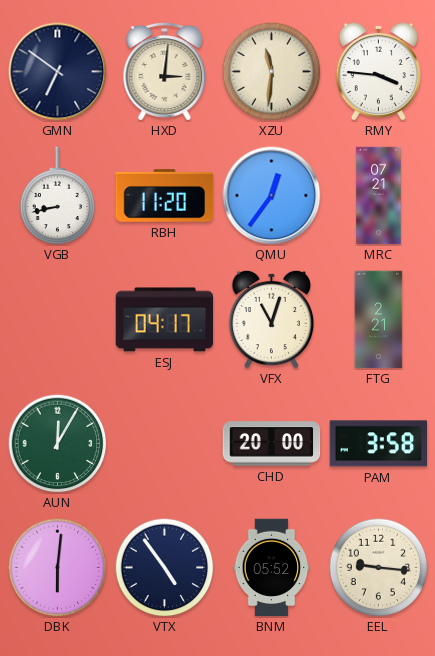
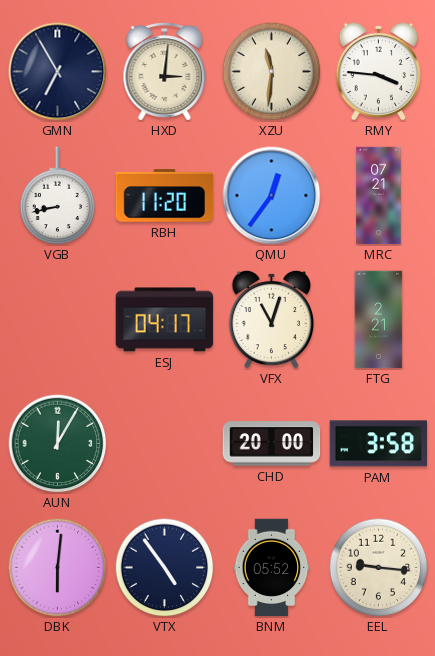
GMN: 6:51 -> 6:55 (58, 72)
